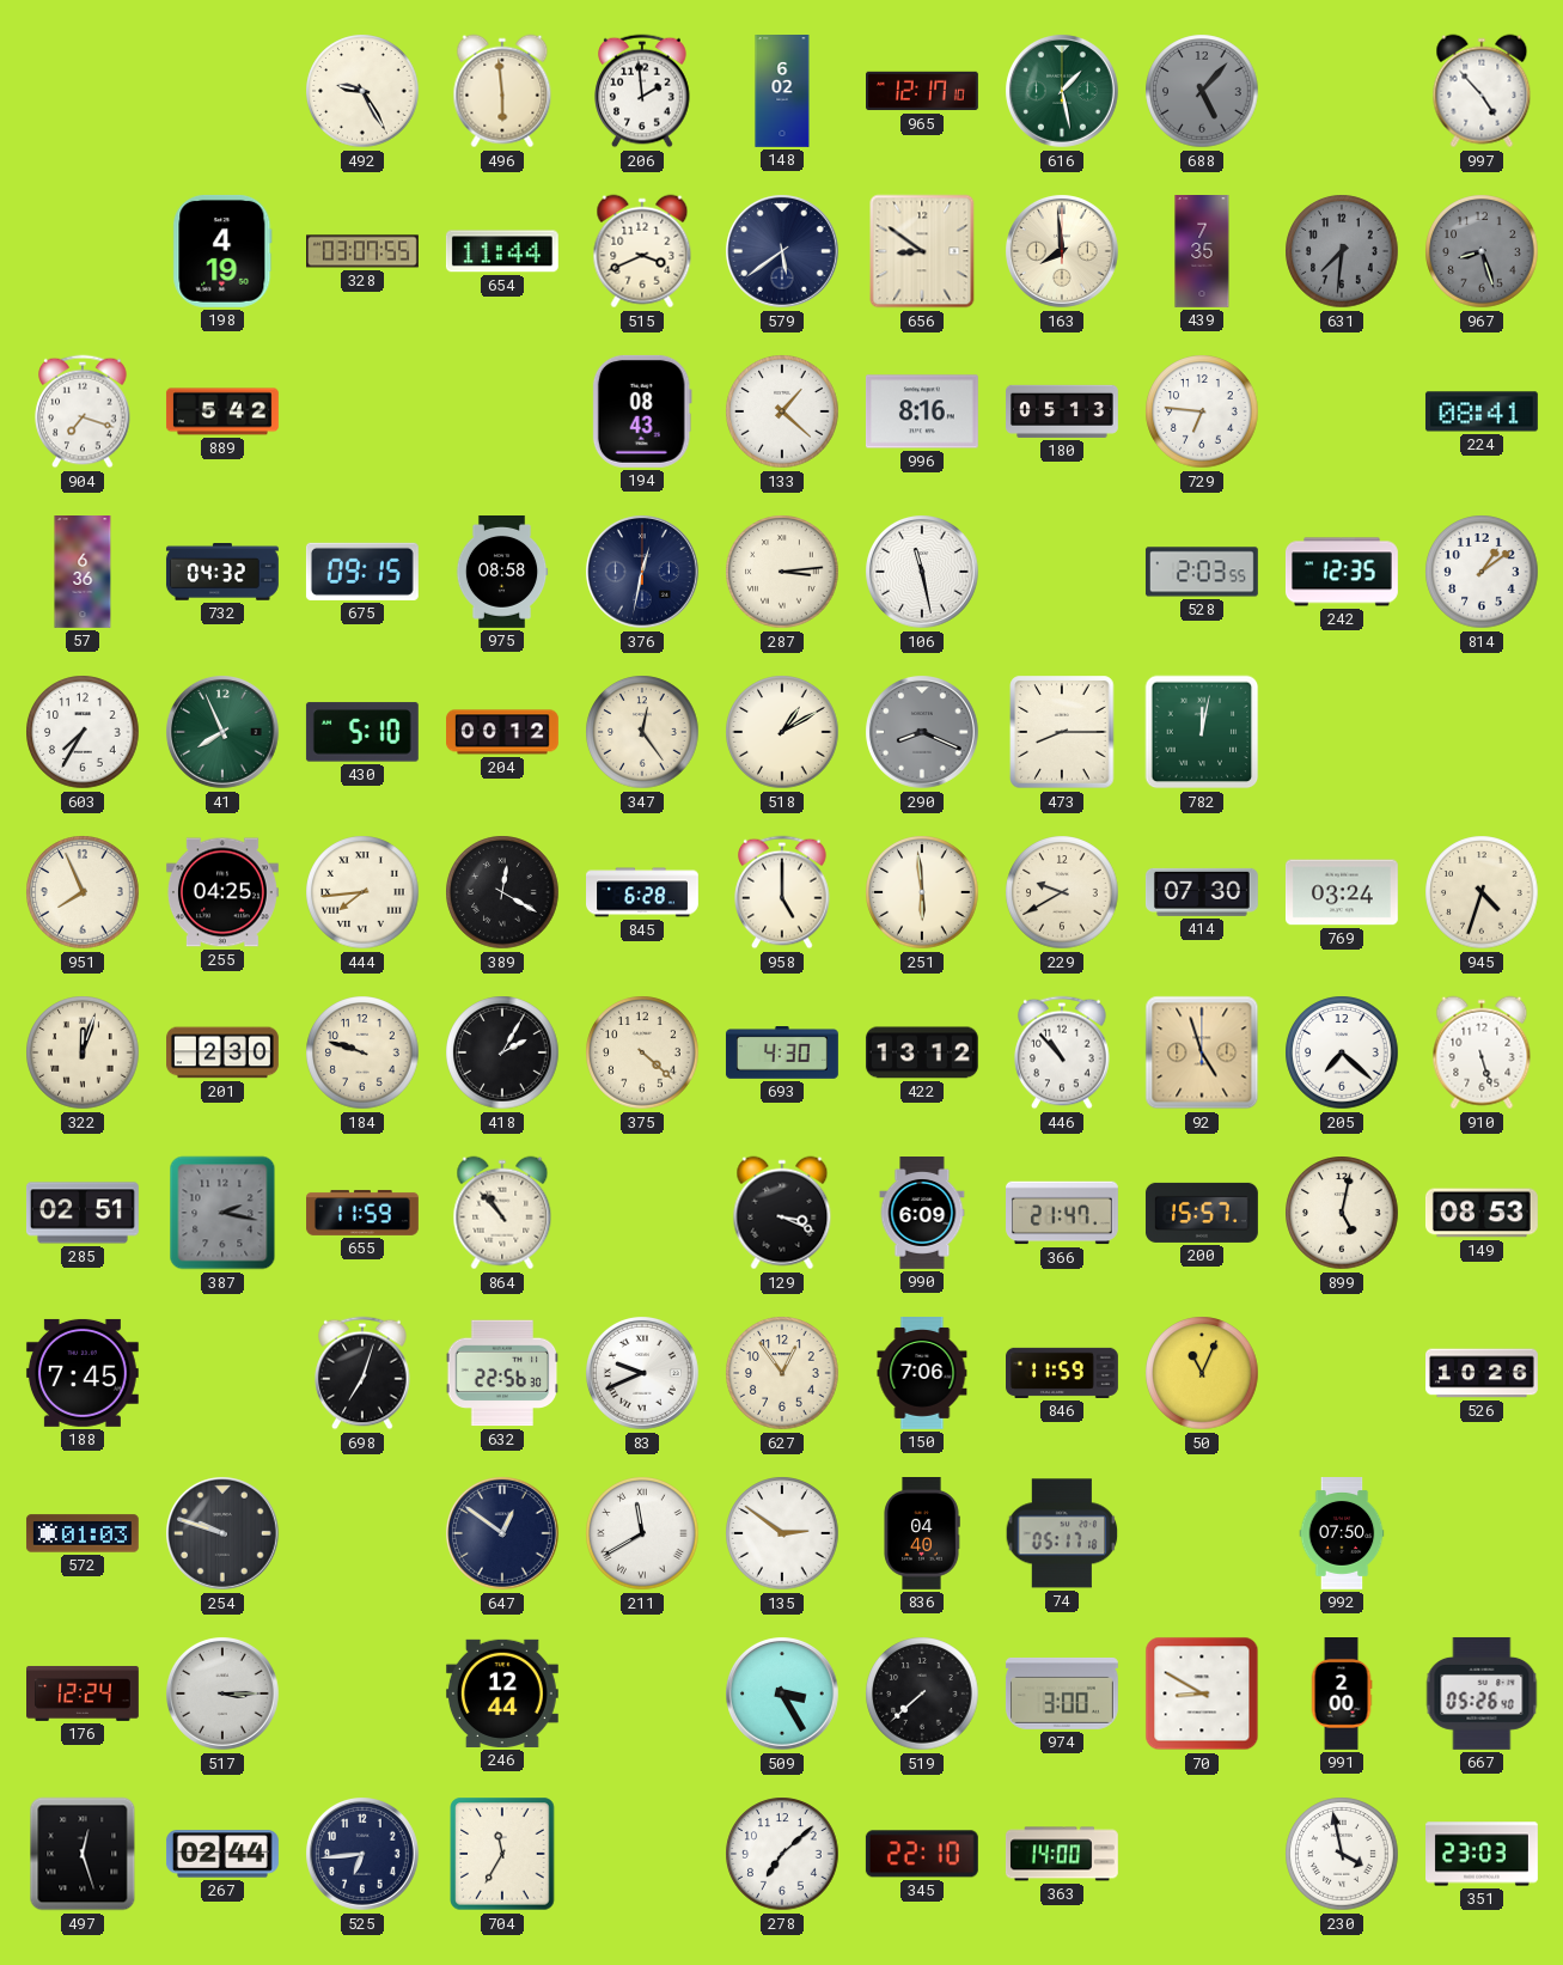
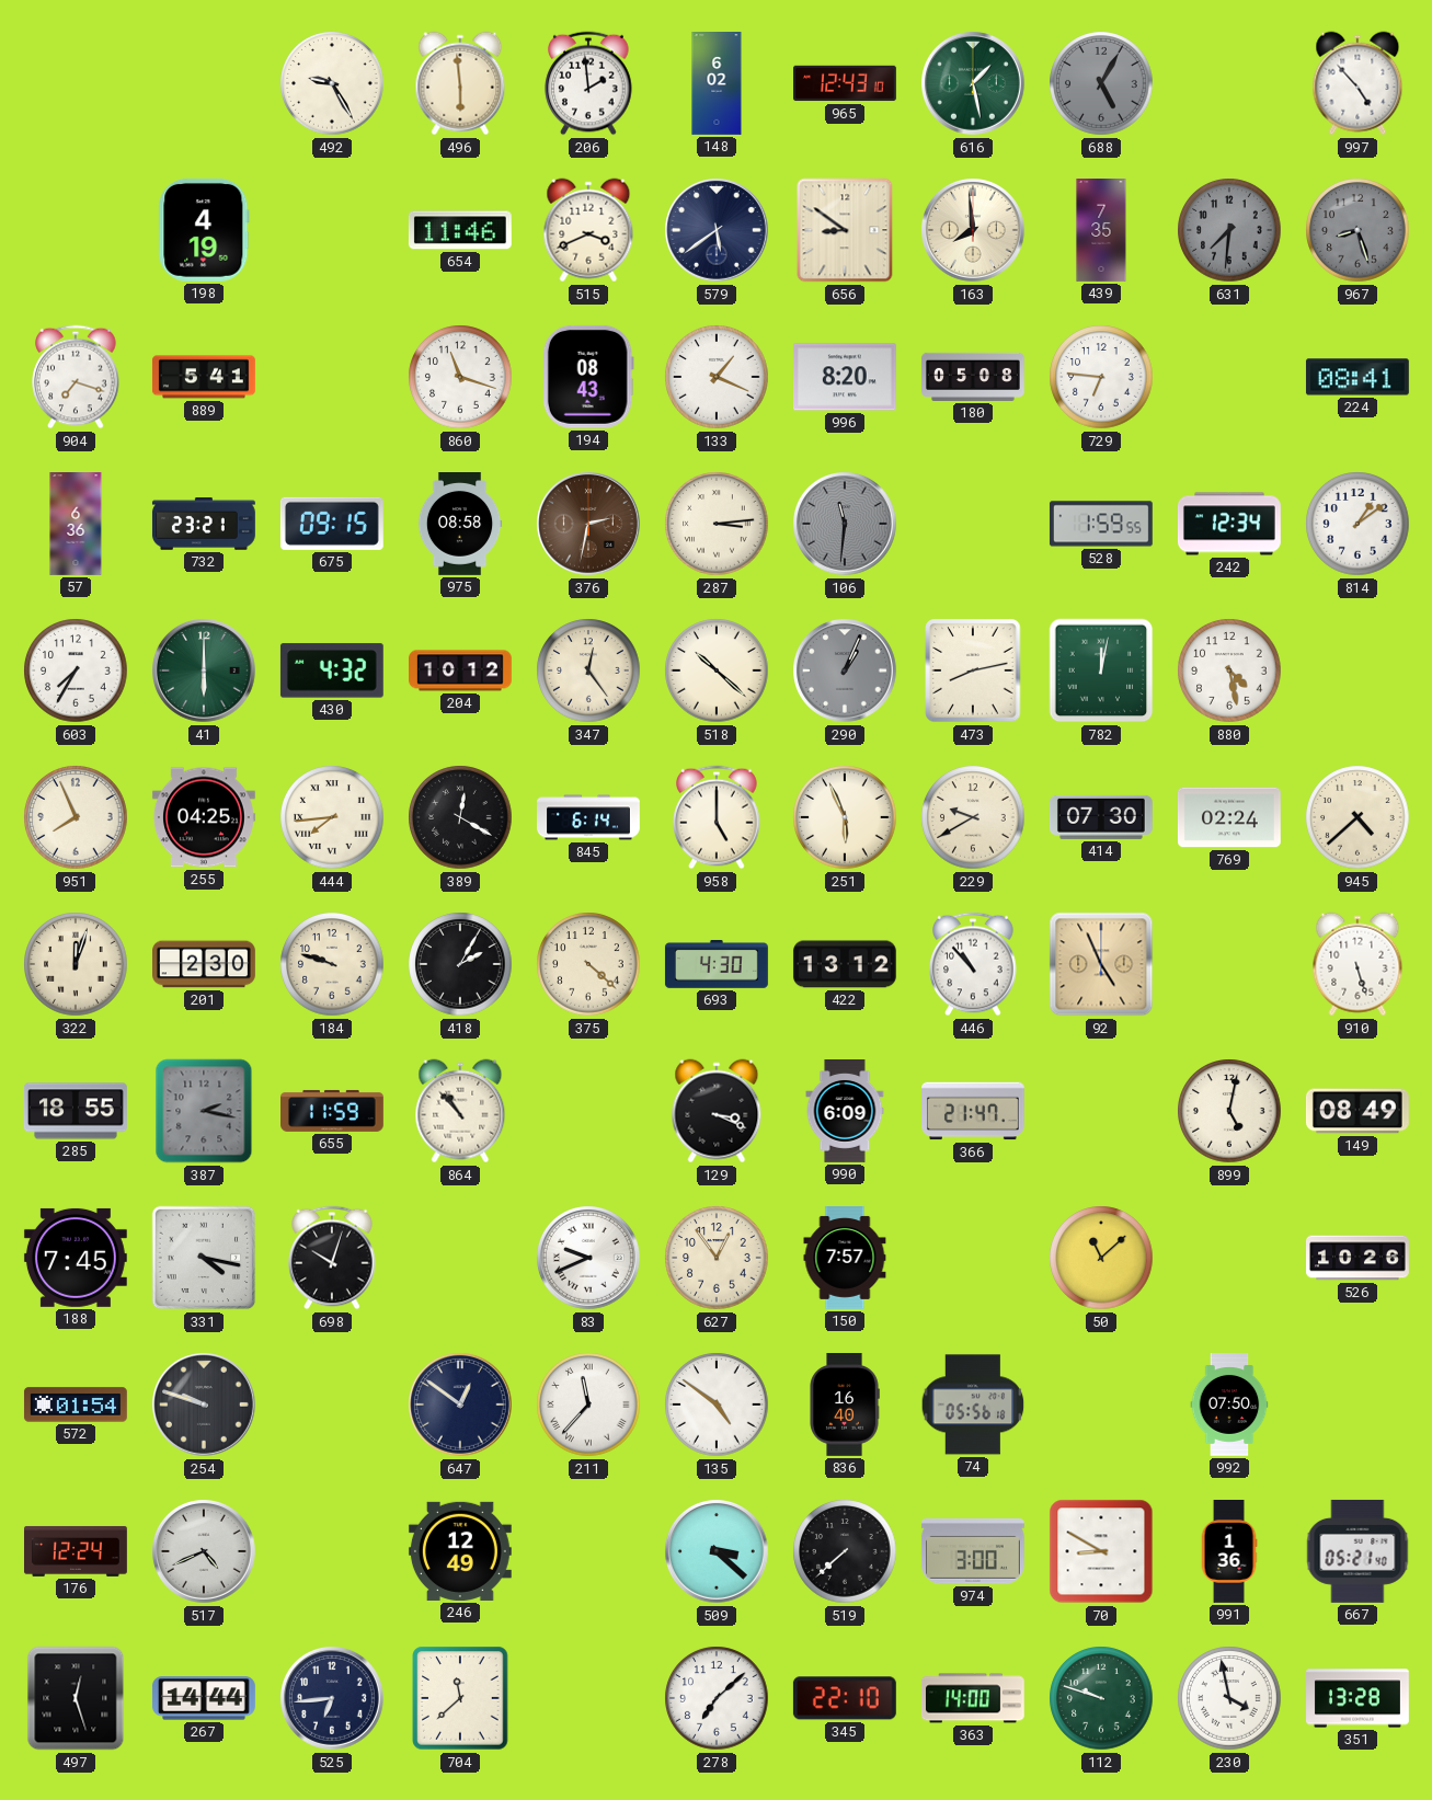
965: 12:17 -> 12:43 (846, 83)
688: 5:07 -> 5:05 (1101, 83)
328: 03:07 -> none (364, 251)
654: 11:44 -> 11:46 (460, 230)
889: 5:42 -> 5:41 (204, 377)
860: none -> 11:18 (460, 377)
133: 1:22 -> 1:19 (717, 377)
996: 8:16 -> 8:20 (845, 377)
180: 05:13 -> 05:08 (974, 377)
732: 04:32 -> 23:21 (204, 524)
376: 12:32 -> 2:32 (589, 525)
376 dial: navy -> brown (589, 525)
106: 11:28 -> 11:31 (846, 525)
106 dial: white -> grey (846, 525)
528: 2:03 -> 1:59 (1101, 524)
242: 12:35 -> 12:34 (1229, 524)
41: 7:56 -> 6:00 (205, 672)
430: 5:10 -> 4:32 (332, 670)
204: 00:12 -> 10:12 (461, 670)
518: 1:10 -> 10:22 (717, 670)
290: 8:19 -> 1:04 (846, 672)
473: 8:15 -> 8:13 (973, 670)
880: none -> 4:28 (1229, 670)
845: 6:28 -> 6:14 (589, 817)
251: 5:59 -> 5:56 (845, 817)
769: 03:24 -> 02:24 (1229, 817)
945: 4:33 -> 4:38 (1357, 817)
92: 4:57 -> 4:56 (1101, 964)
205: 7:22 -> none (1342, 1052)
285: 02:51 -> 18:55 (76, 1111)
200: 15:57 -> none (1202, 1213)
149: 08:53 -> 08:49 (1357, 1111)
331: none -> 4:17 (204, 1258)
698: 7:03 -> 10:03 (332, 1258)
632: 22:56 -> none (502, 1373)
150: 7:06 -> 7:57 (845, 1259)
846: 11:59 -> none (1063, 1373)
50: 11:04 -> 11:08 (1101, 1258)
572: 01:03 -> 01:54 (76, 1405)
211: 11:40 -> 11:37 (588, 1405)
135: 2:51 -> 4:51 (717, 1405)
836: 04:40 -> 16:40 (845, 1406)
74: 05:17 -> 05:56 (973, 1405)
517: 3:15 -> 4:41 (205, 1552)
246: 12:44 -> 12:49 (460, 1551)
509: 3:25 -> 3:22 (718, 1552)
991: 2:00 -> 1:36 (1229, 1552)
667: 05:26 -> 05:21 (1357, 1551)
267: 02:44 -> 14:44 (204, 1698)
704: 11:35 -> 11:38 (460, 1698)
112: none -> 9:48 (1101, 1698)
351: 23:03 -> 13:28 (1359, 1698)
